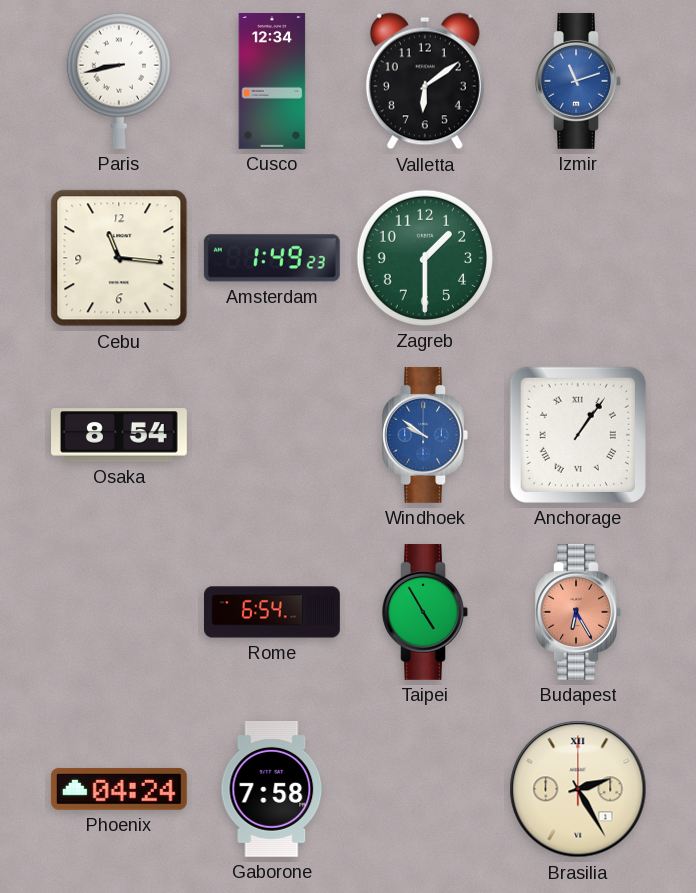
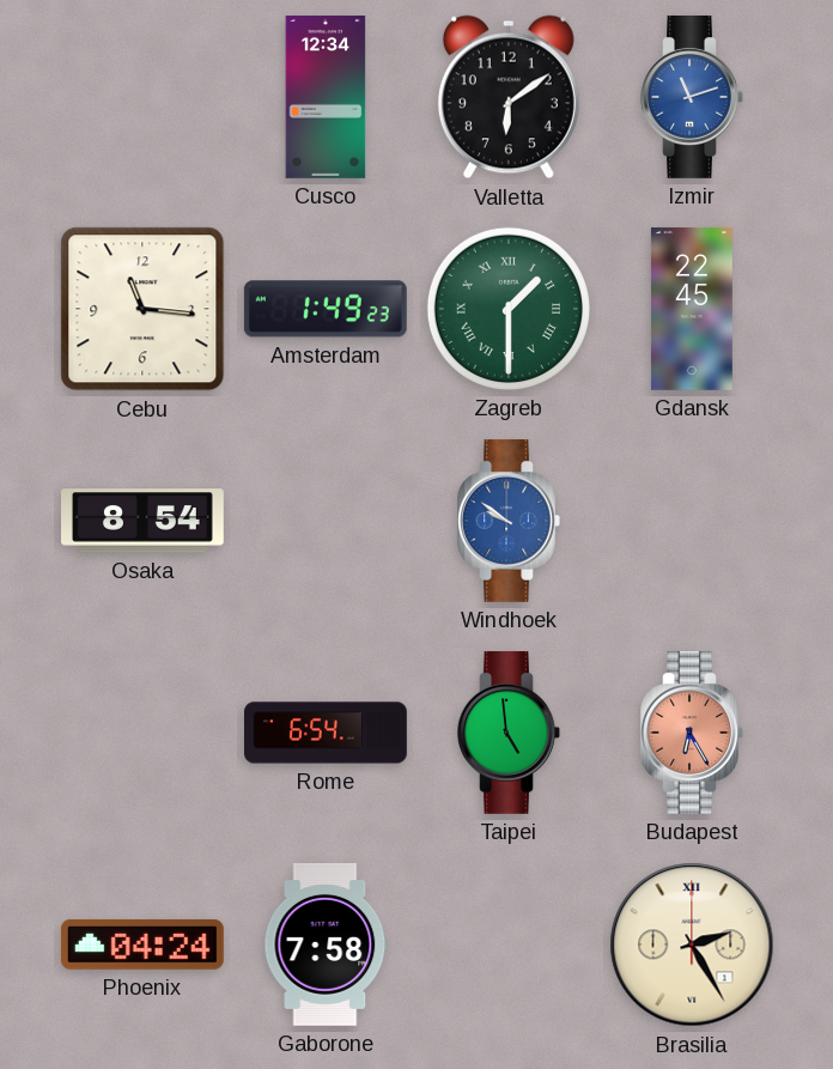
Paris: 8:43 -> none (119, 81)
Zagreb numerals: Arabic -> Roman (509, 309)
Gdansk: none -> 22:45 (692, 309)
Anchorage: 1:06 -> none (578, 435)
Taipei: 4:55 -> 4:59 (509, 733)
